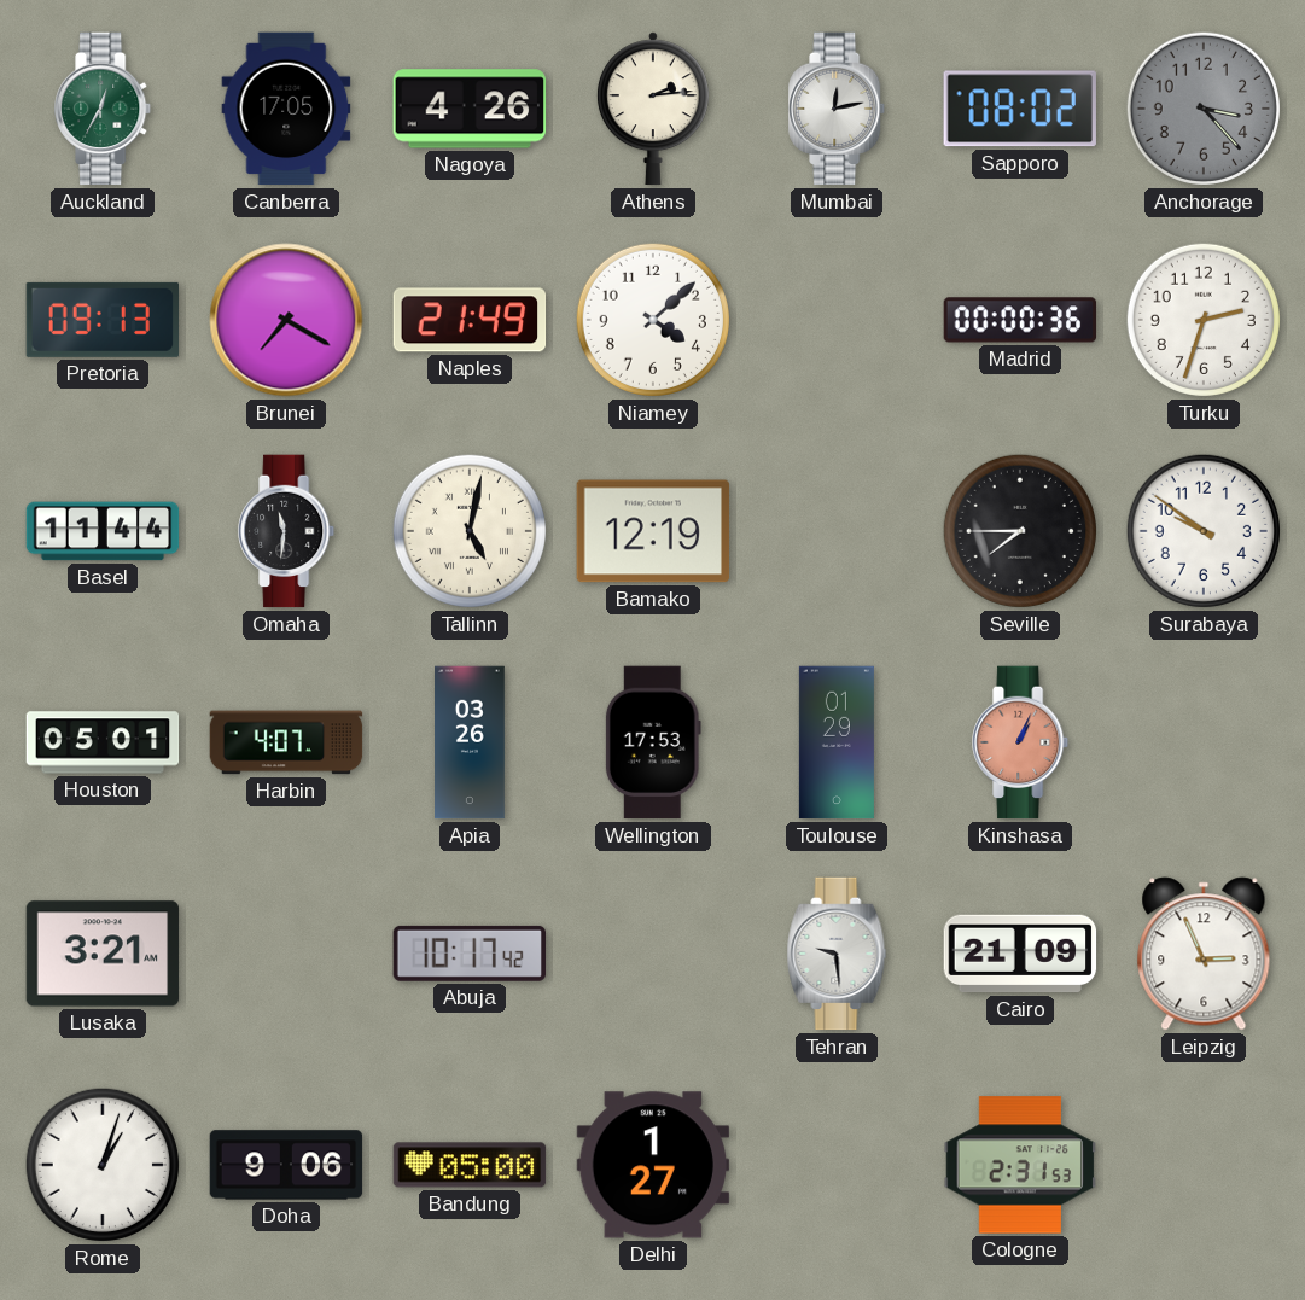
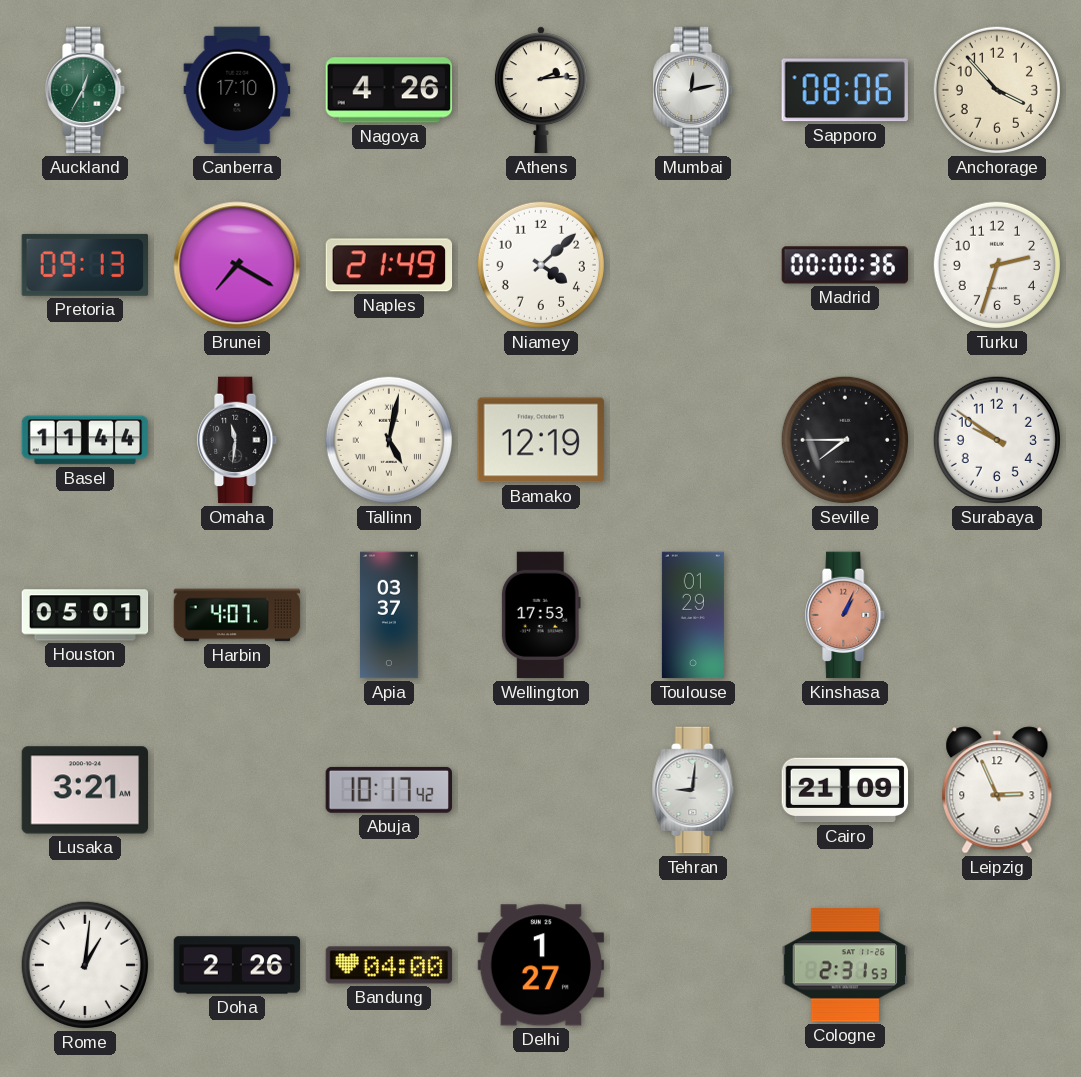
Canberra: 17:05 -> 17:10 (237, 90)
Sapporo: 08:02 -> 08:06 (845, 90)
Anchorage: 3:23 -> 3:53 (997, 90)
Anchorage dial: grey -> cream (997, 90)
Apia: 03:26 -> 03:37 (390, 615)
Tehran: 9:29 -> 9:01 (693, 790)
Rome: 1:03 -> 1:01 (85, 965)
Doha: 9:06 -> 2:26 (237, 965)
Bandung: 05:00 -> 04:00 (389, 965)
